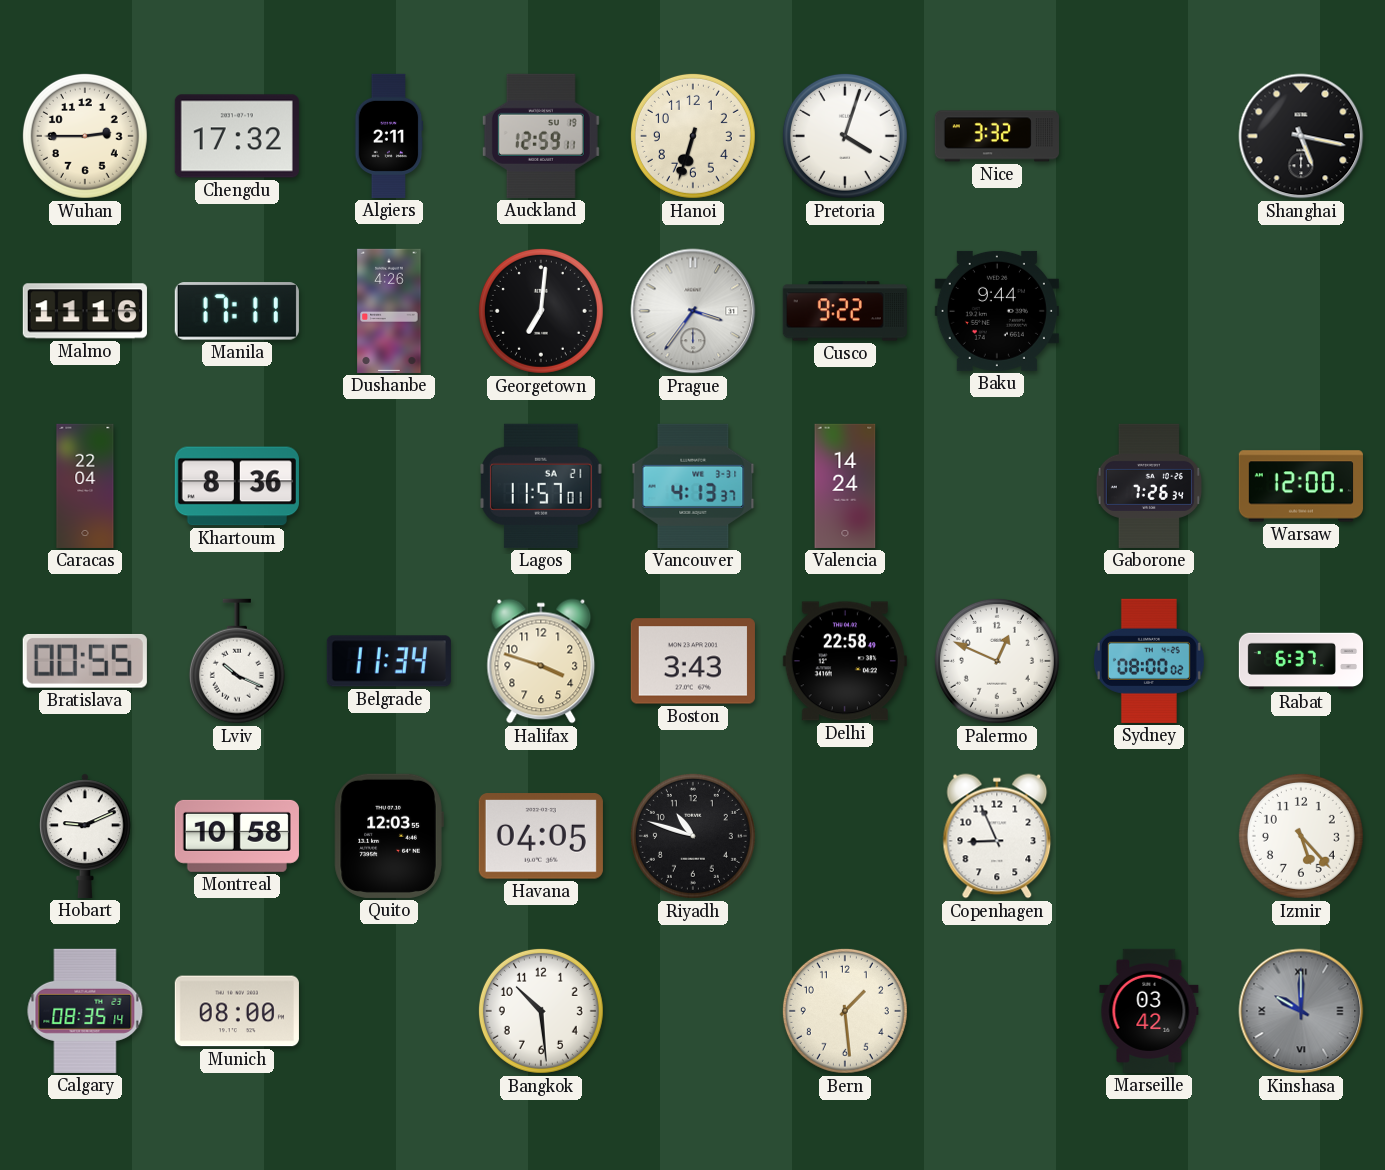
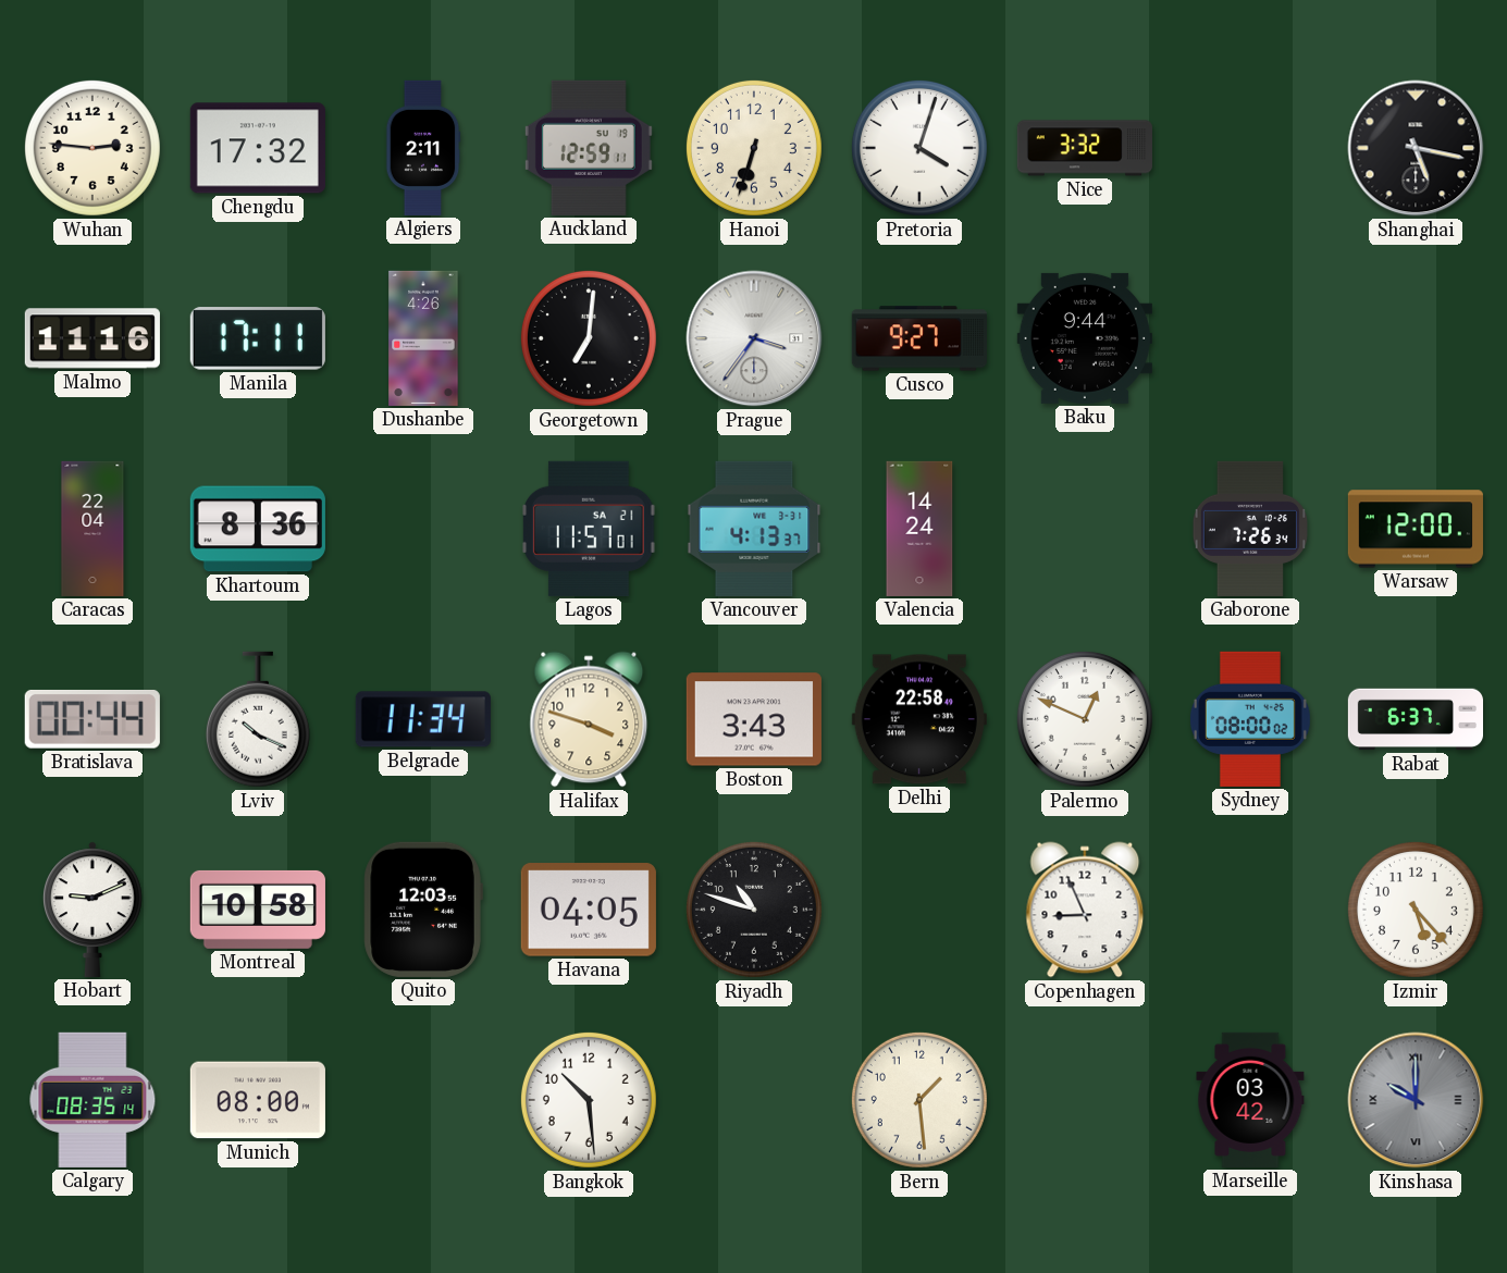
Wuhan: 2:45 -> 2:46 (92, 148)
Cusco: 9:22 -> 9:27 (919, 338)
Bratislava: 00:55 -> 00:44 (92, 719)
